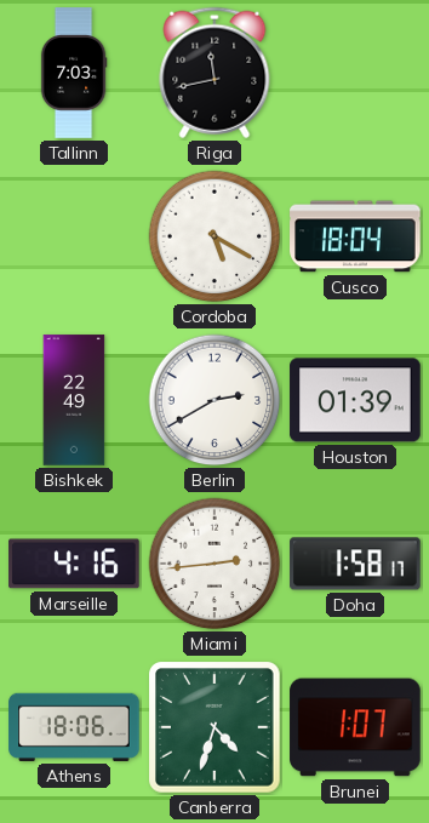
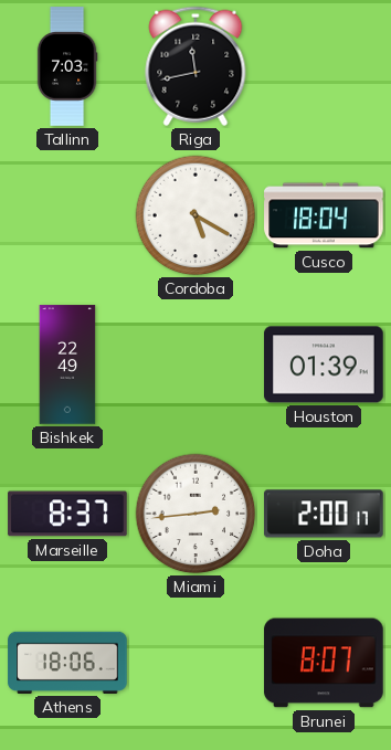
Berlin: 2:40 -> none (215, 400)
Marseille: 4:16 -> 8:37 (67, 514)
Doha: 1:58 -> 2:00 (324, 514)
Canberra: 4:33 -> none (216, 728)
Brunei: 1:07 -> 8:07 (324, 663)
